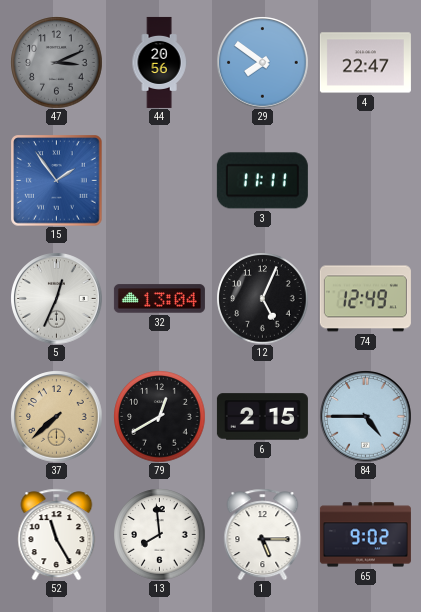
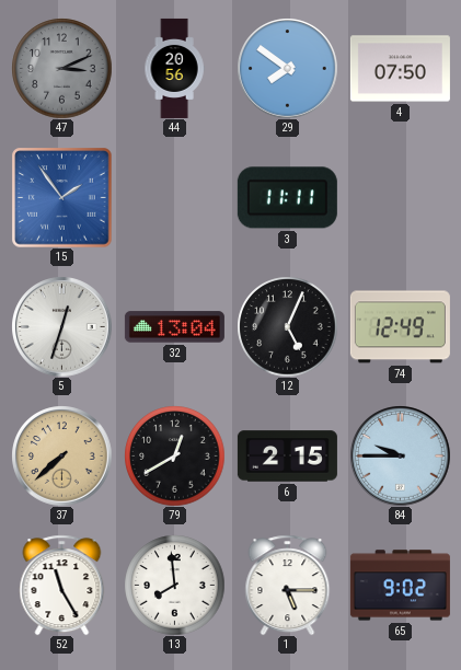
4: 22:47 -> 07:50 (400, 69)
5: 12:34 -> 12:33 (61, 326)
84: 4:45 -> 9:45 (400, 455)
